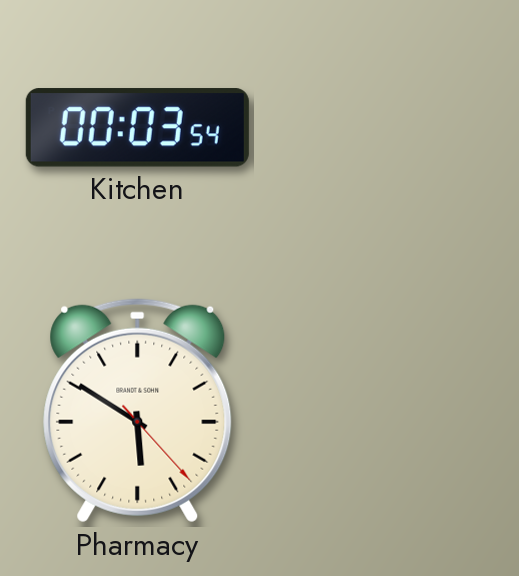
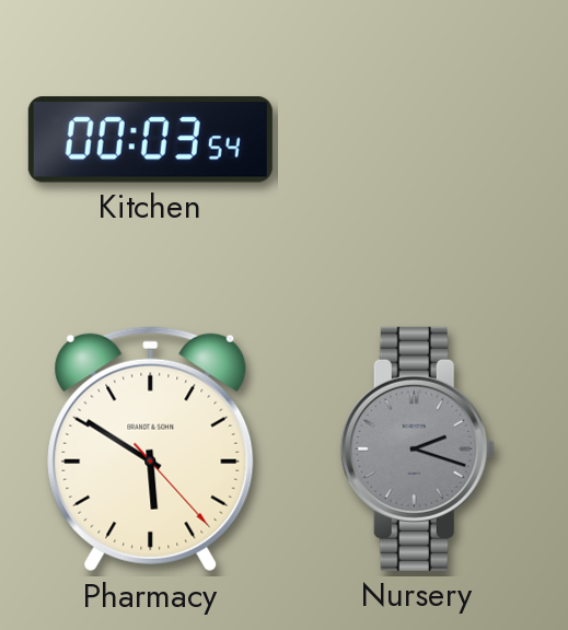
Nursery: none -> 2:18 (417, 448)
